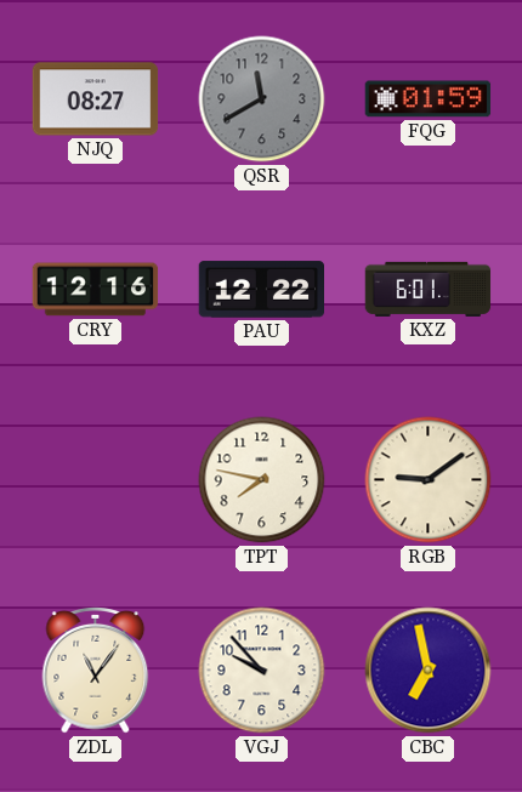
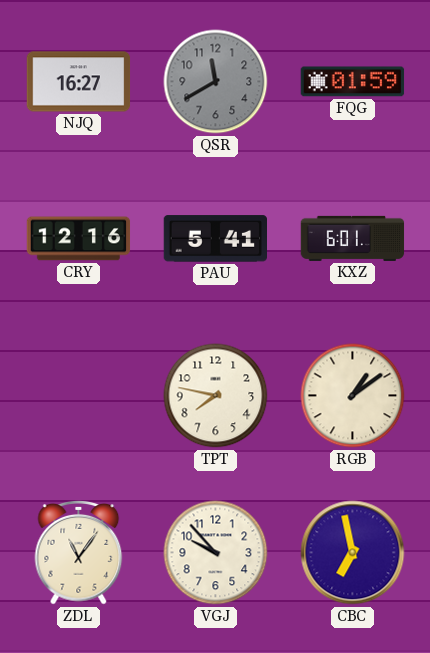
NJQ: 08:27 -> 16:27 (79, 82)
PAU: 12:22 -> 5:41 (215, 239)
RGB: 9:09 -> 1:09 (353, 396)
